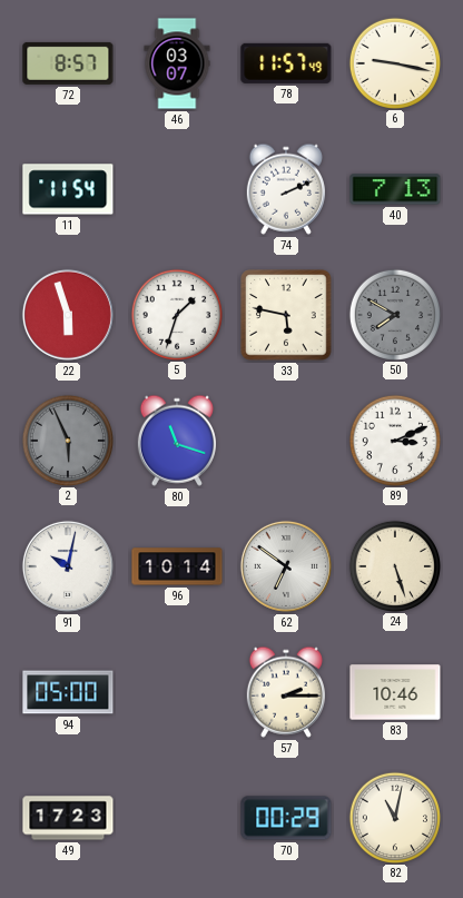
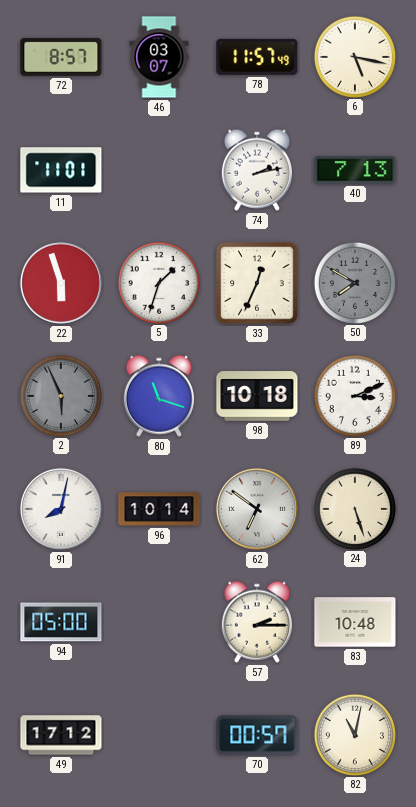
6: 9:17 -> 5:17 (354, 56)
11: 11:54 -> 11:01 (61, 170)
74: 2:11 -> 2:13 (257, 170)
33: 5:47 -> 12:34 (257, 283)
98: none -> 10:18 (257, 396)
91: 10:02 -> 8:02 (61, 509)
83: 10:46 -> 10:48 (355, 622)
49: 17:23 -> 17:12 (61, 735)
70: 00:29 -> 00:57 (257, 735)
